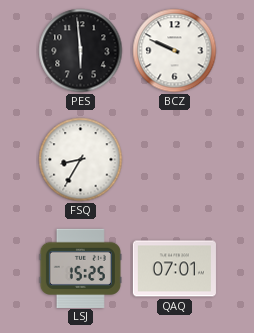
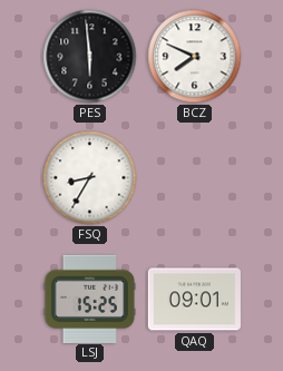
BCZ: 9:49 -> 7:49 (195, 57)
QAQ: 07:01 -> 09:01 (194, 300)
